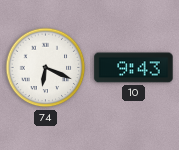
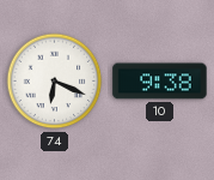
10: 9:43 -> 9:38 (160, 82)
